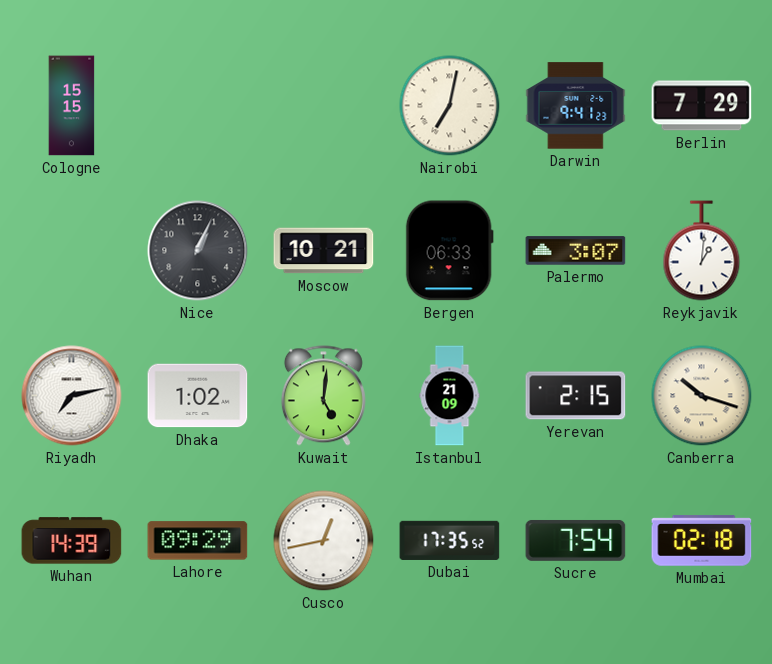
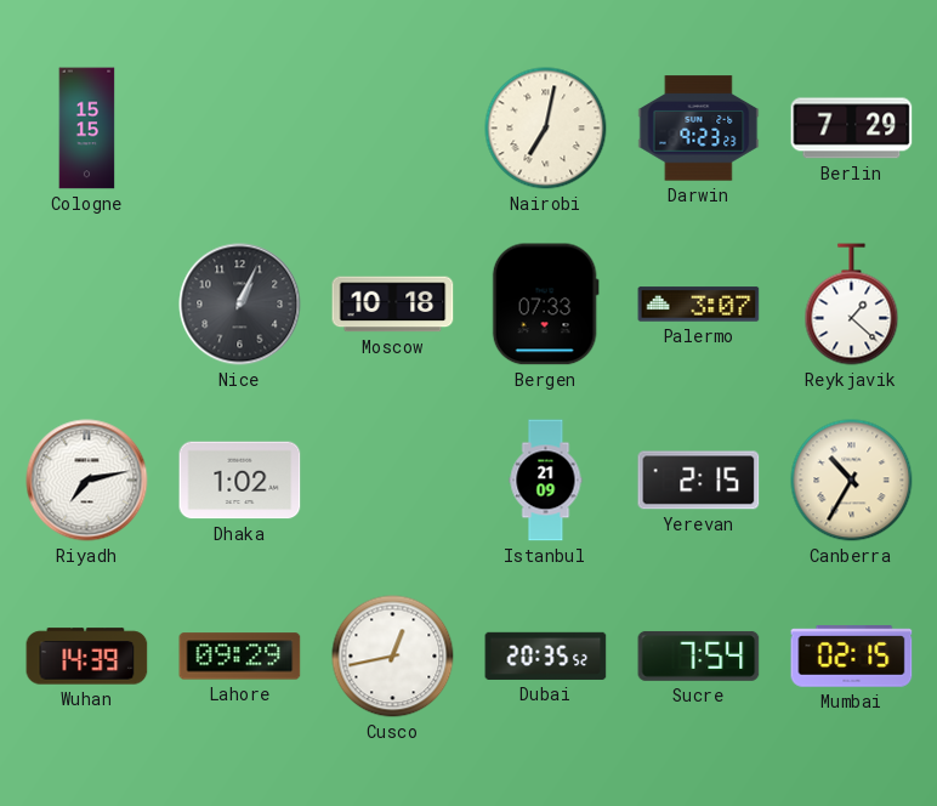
Darwin: 9:41 -> 9:23 (699, 129)
Moscow: 10:21 -> 10:18 (393, 305)
Bergen: 06:33 -> 07:33 (545, 305)
Reykjavik: 1:01 -> 1:22 (852, 305)
Kuwait: 5:01 -> none (323, 396)
Canberra: 10:18 -> 10:35 (852, 481)
Dubai: 17:35 -> 20:35 (546, 655)
Mumbai: 02:18 -> 02:15 (852, 657)
